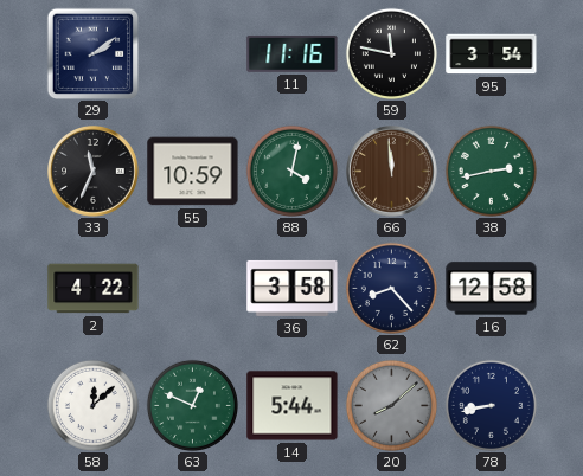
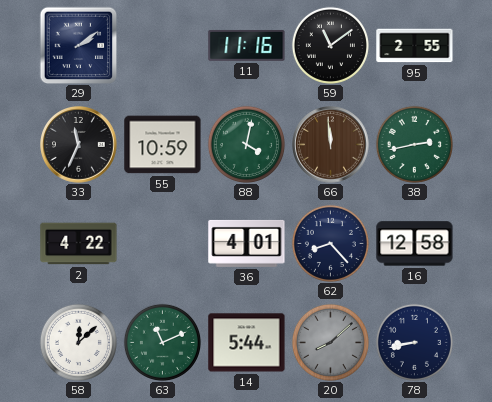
59: 11:47 -> 11:09 (330, 45)
95: 3:54 -> 2:55 (415, 46)
36: 3:58 -> 4:01 (247, 243)
63: 12:49 -> 11:11 (162, 342)
